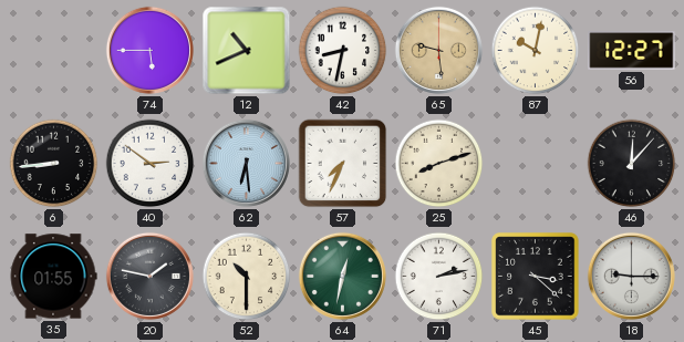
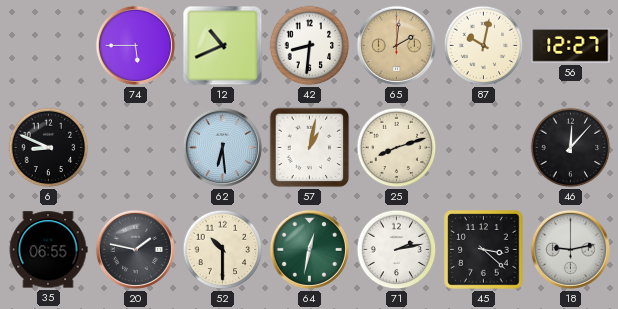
42: 8:32 -> 8:31 (310, 46)
65: 9:29 -> 2:01 (396, 45)
6: 8:44 -> 8:49 (49, 148)
40: 2:51 -> none (151, 164)
57: 7:34 -> 1:02 (310, 148)
35: 01:55 -> 06:55 (48, 250)
18: 9:15 -> 9:13 (570, 249)
